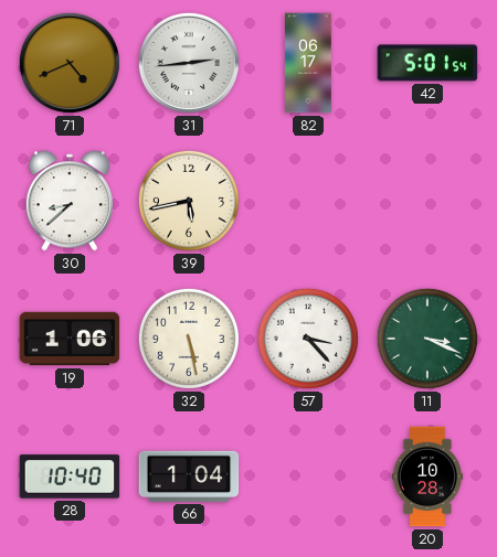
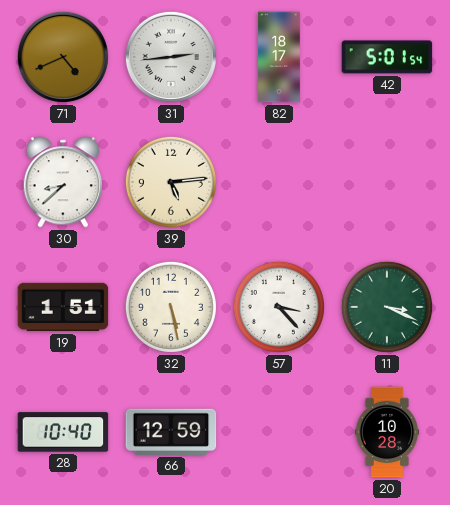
82: 06:17 -> 18:17 (279, 57)
39: 5:43 -> 5:14 (171, 182)
19: 1:06 -> 1:51 (63, 307)
66: 1:04 -> 12:59 (171, 432)
